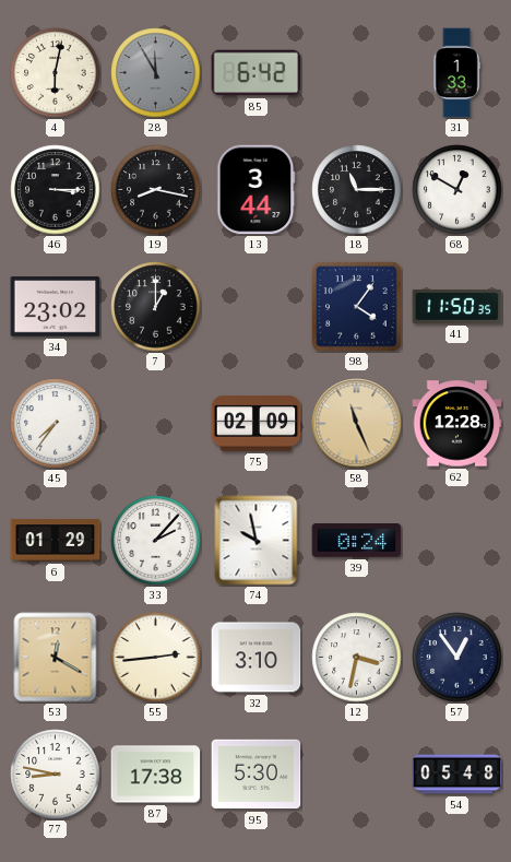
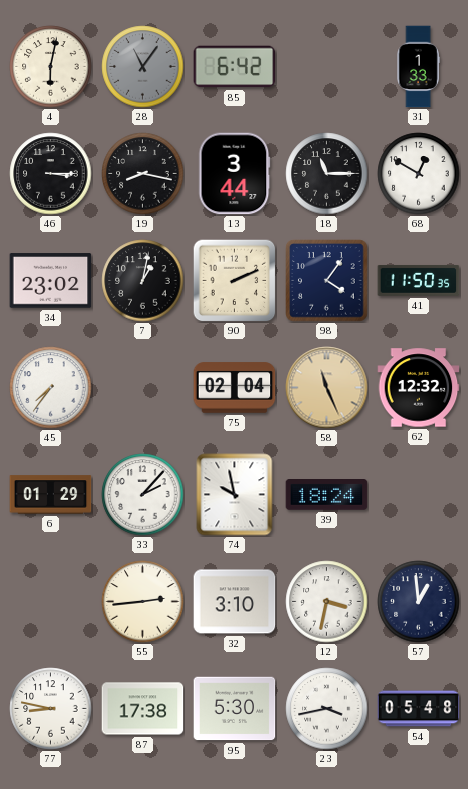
28: 11:55 -> 11:06 (143, 67)
7: 1:00 -> 1:02 (143, 281)
90: none -> 2:11 (234, 280)
75: 02:09 -> 02:04 (235, 388)
62: 12:28 -> 12:32 (419, 388)
39: 0:24 -> 18:24 (327, 495)
53: 12:20 -> none (56, 658)
57: 12:54 -> 12:59 (419, 602)
23: none -> 3:43 (327, 709)
